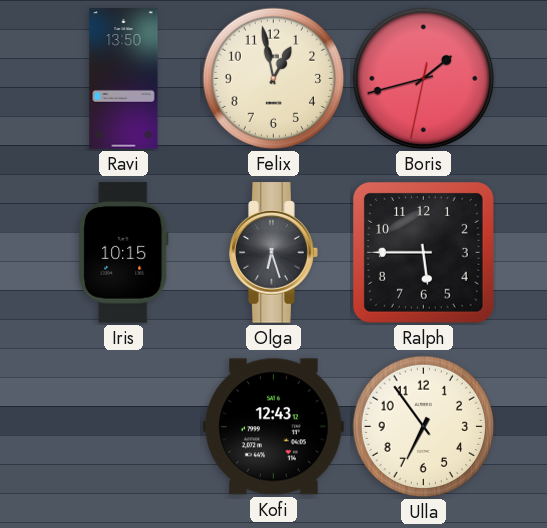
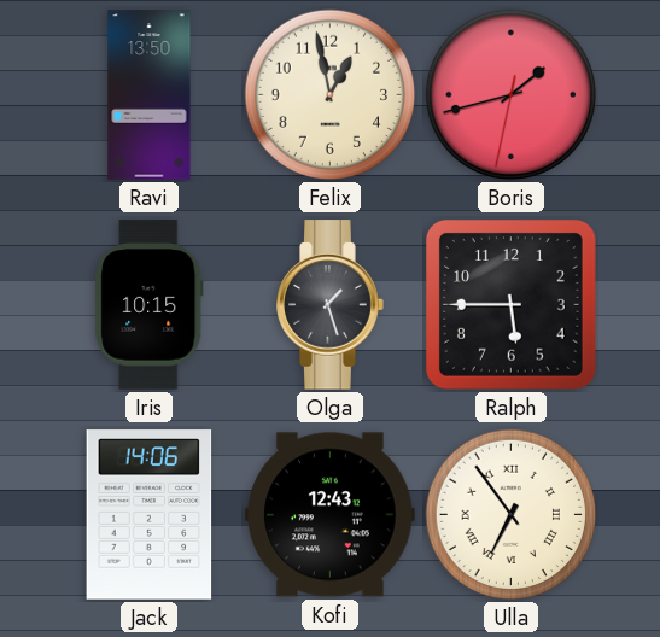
Olga: 6:27 -> 1:27 (331, 305)
Jack: none -> 14:06 (150, 515)
Ulla numerals: Arabic -> Roman (512, 515)
